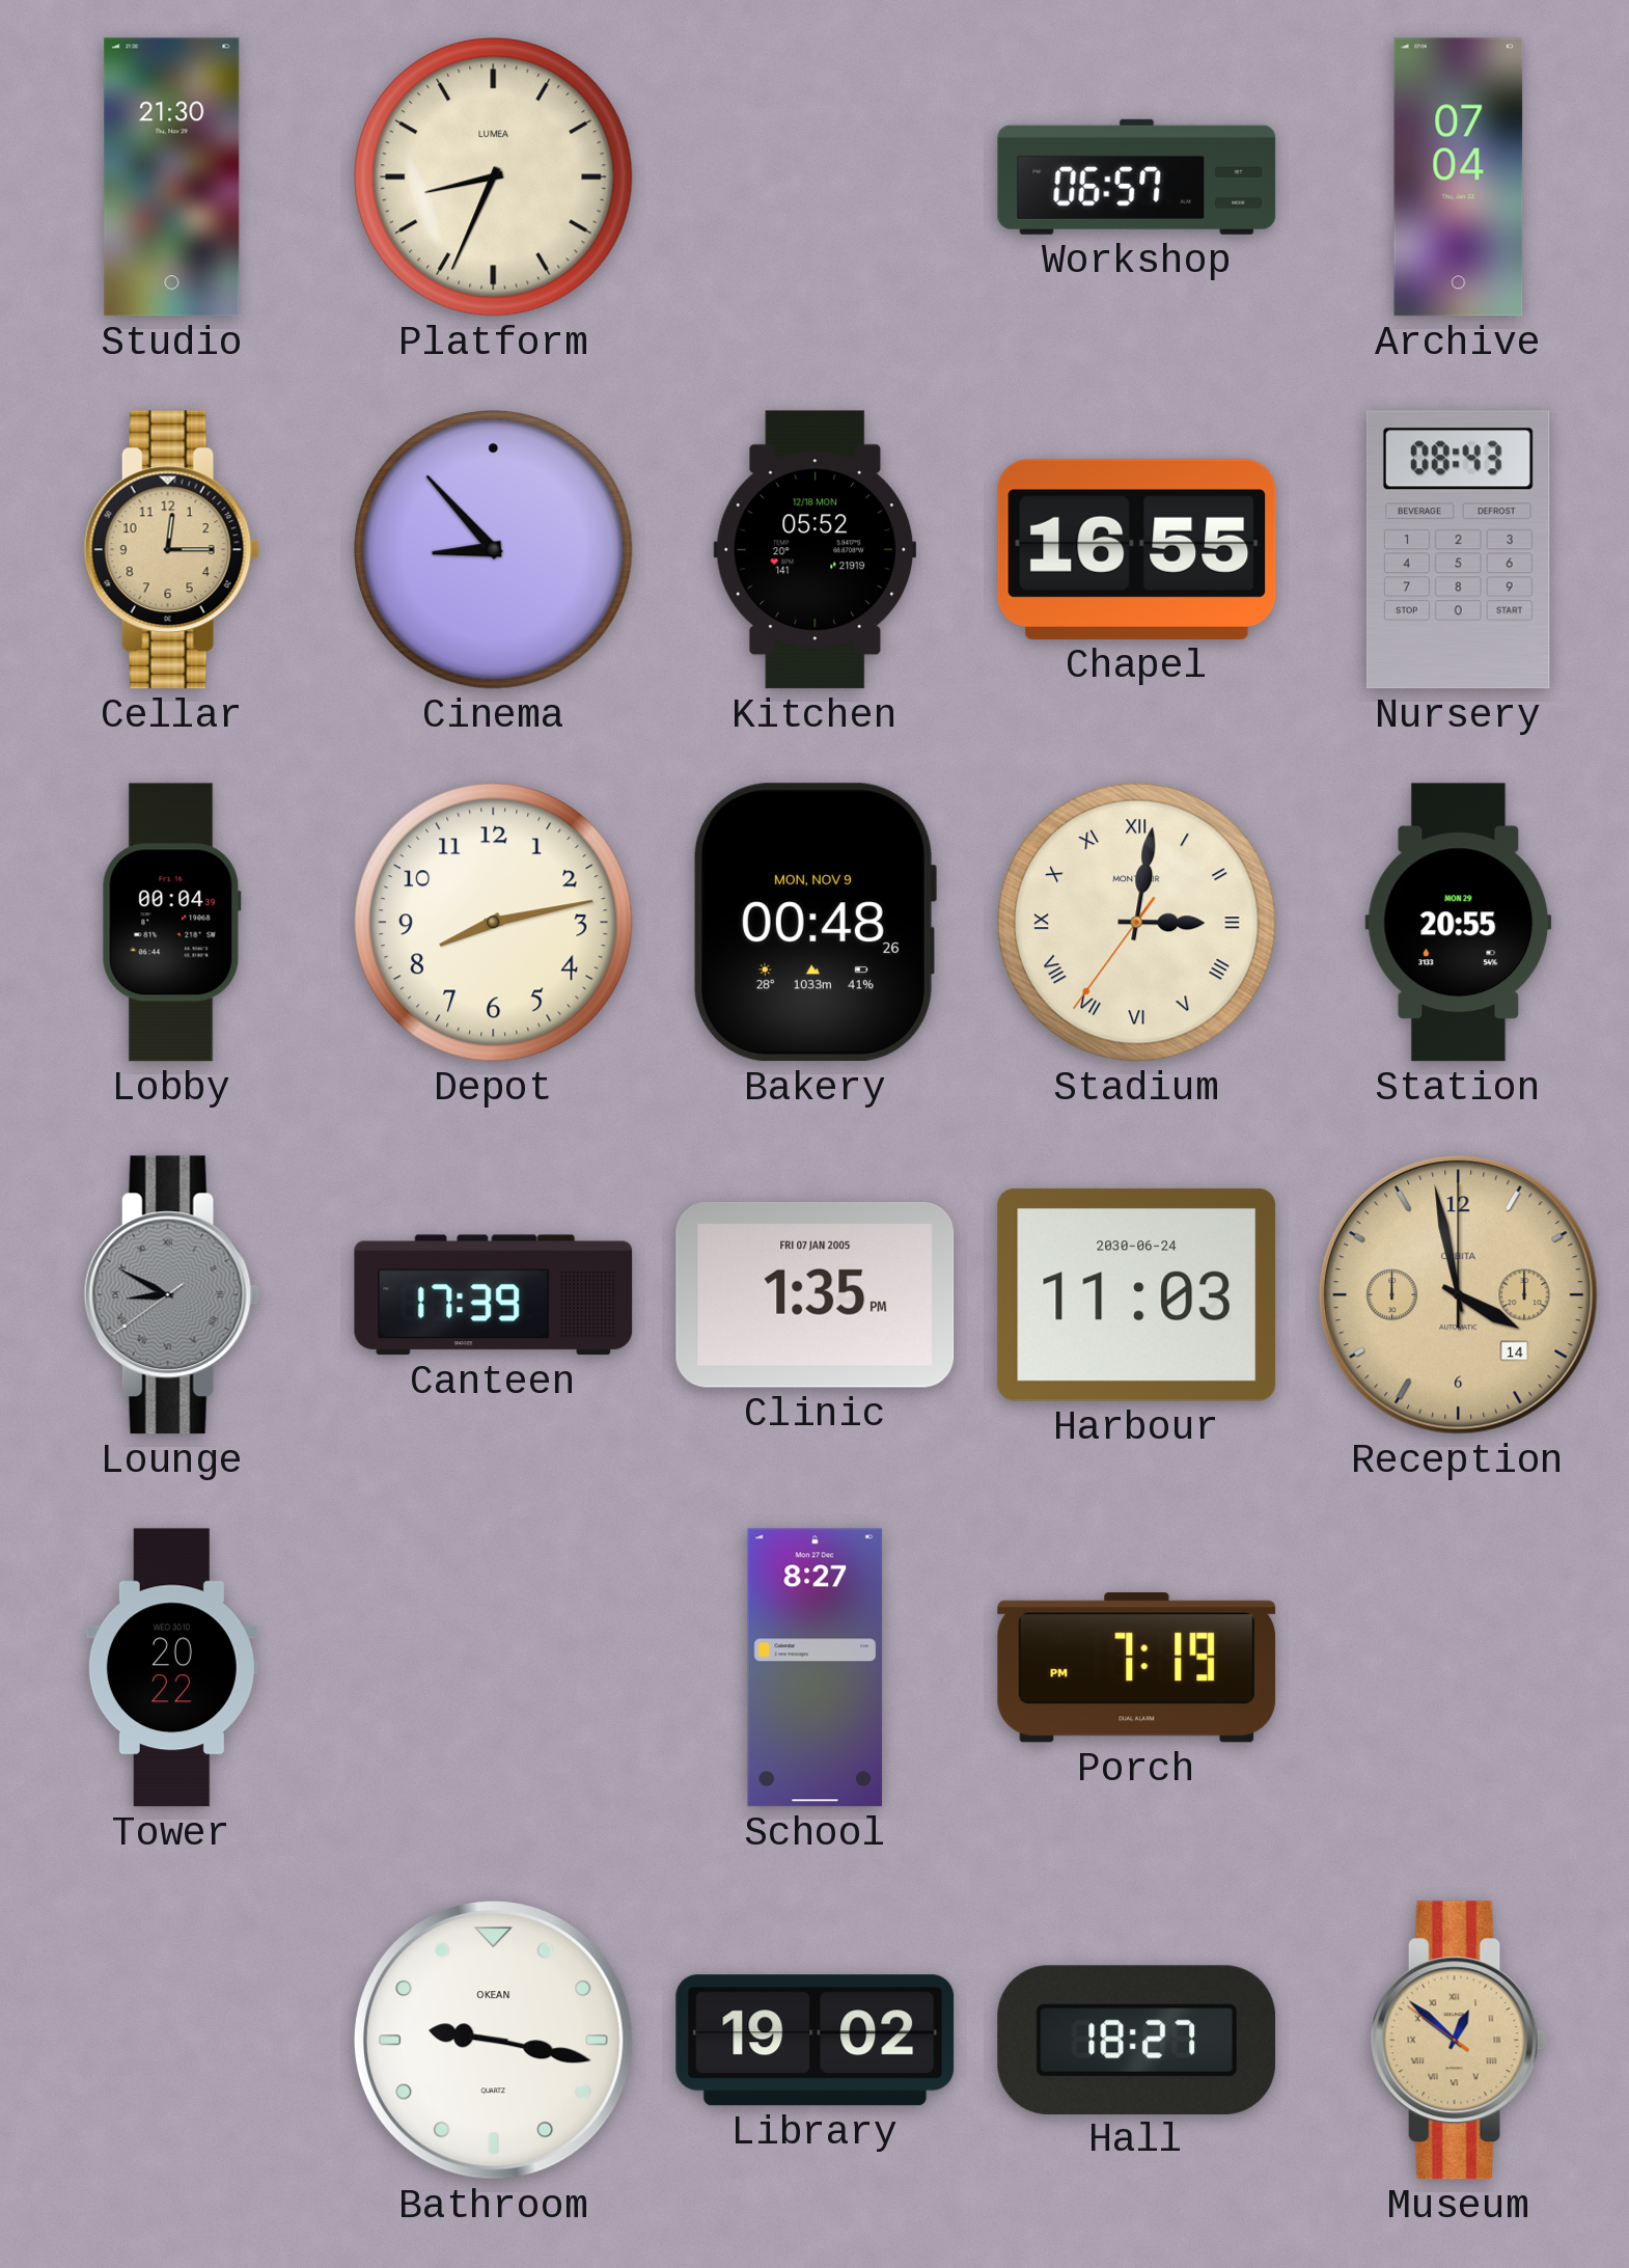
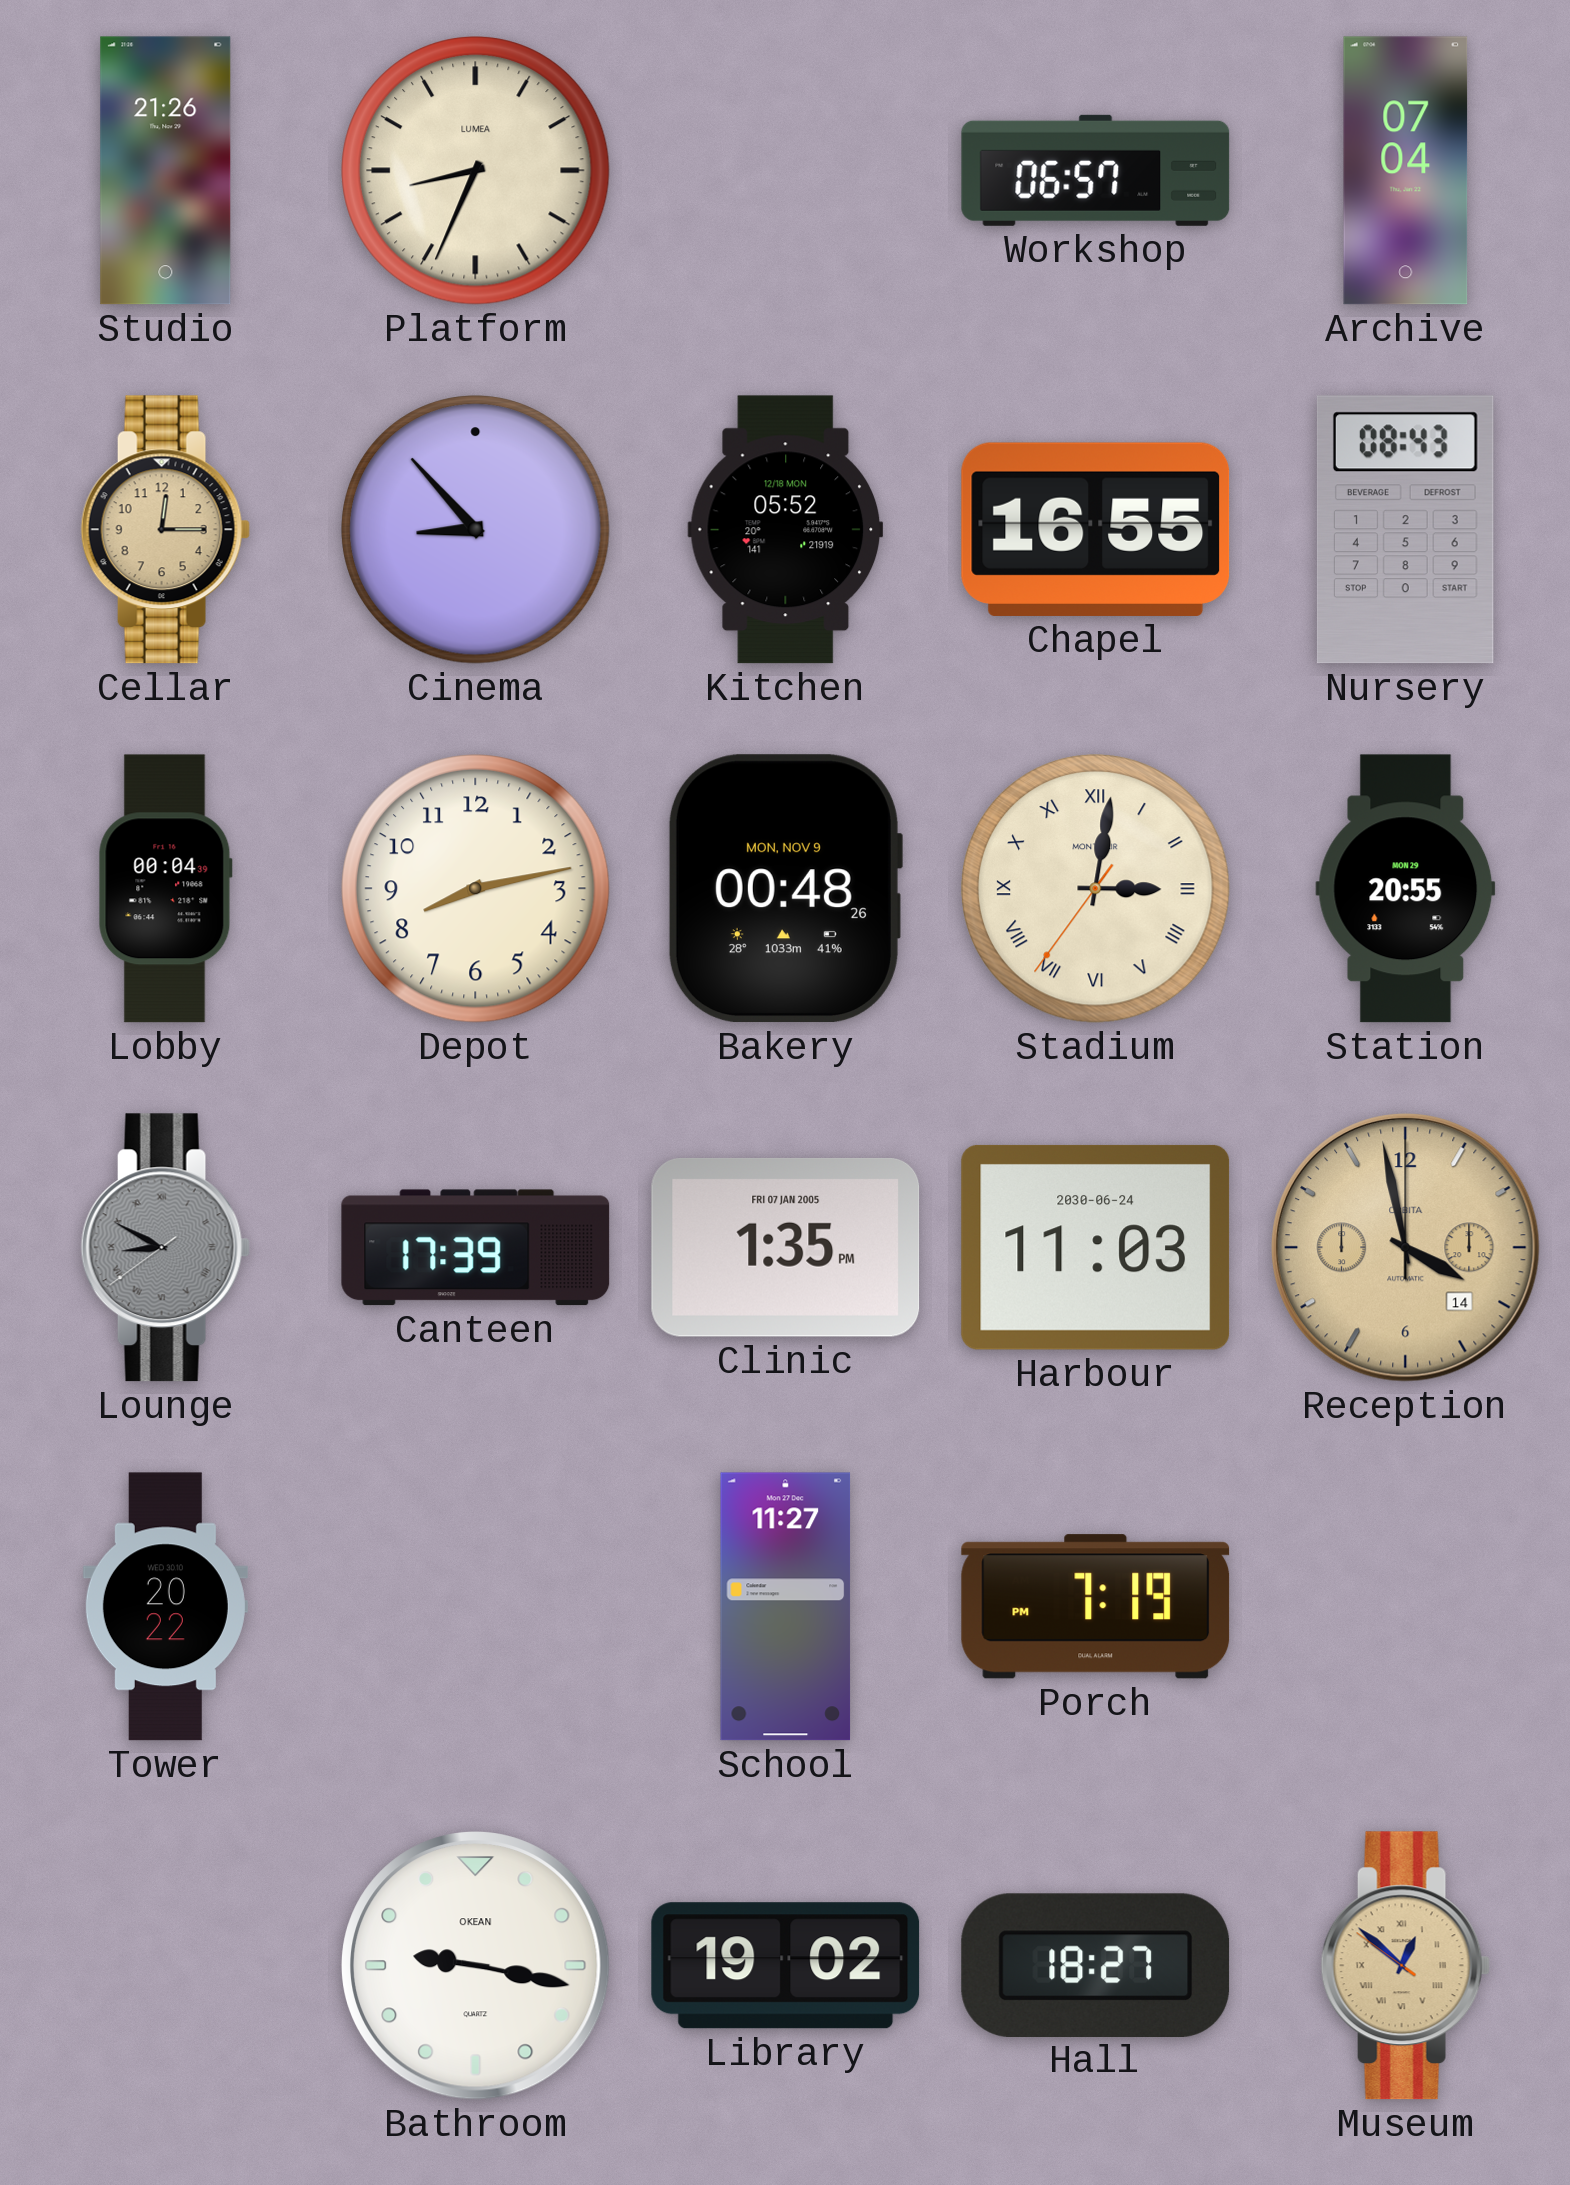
Studio: 21:30 -> 21:26 (166, 171)
School: 8:27 -> 11:27 (786, 1607)
